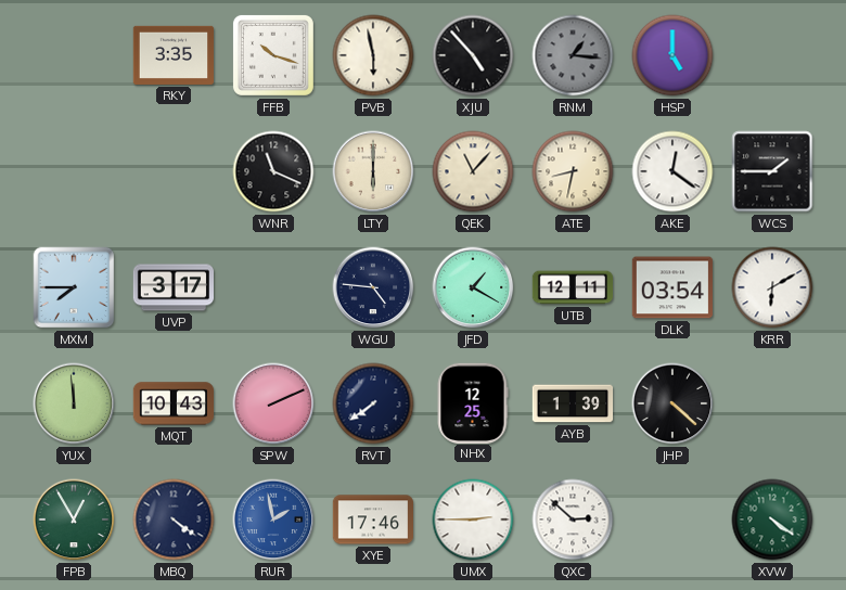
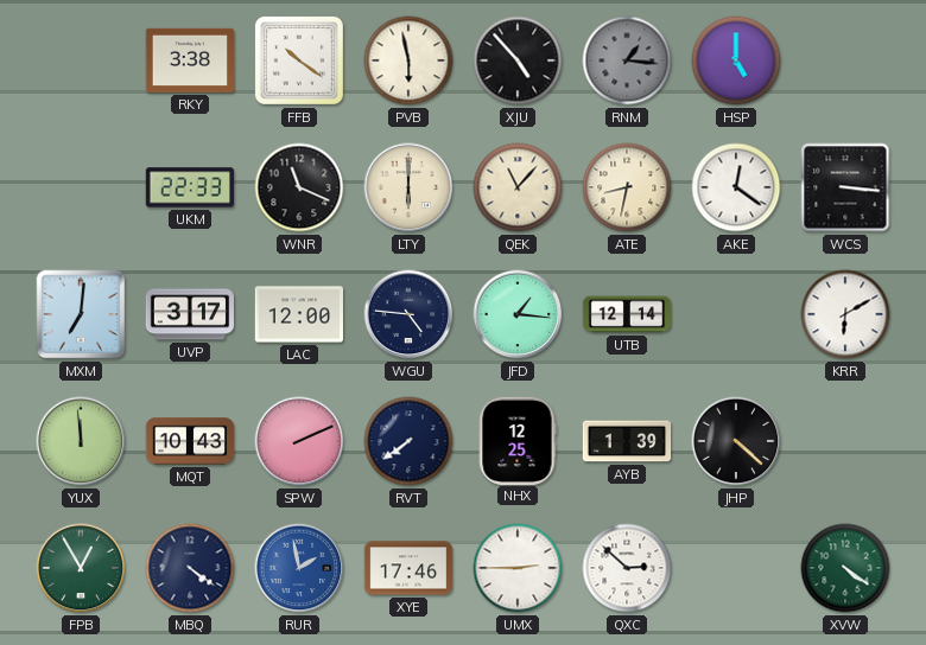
RKY: 3:35 -> 3:38 (189, 60)
FFB: 10:18 -> 10:21 (299, 60)
UKM: none -> 22:33 (189, 187)
WCS: 1:45 -> 3:16 (845, 187)
MXM: 7:45 -> 7:01 (81, 314)
LAC: none -> 12:00 (298, 314)
JFD: 1:20 -> 1:16 (518, 314)
UTB: 12:11 -> 12:14 (626, 314)
DLK: 03:54 -> none (671, 287)
